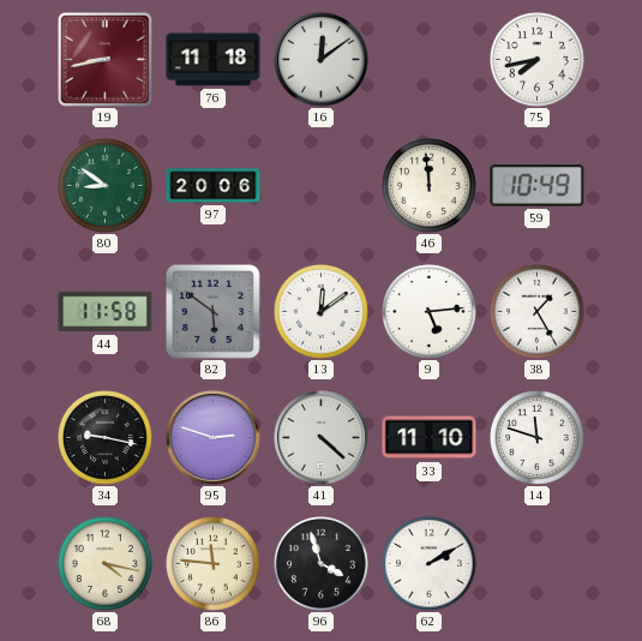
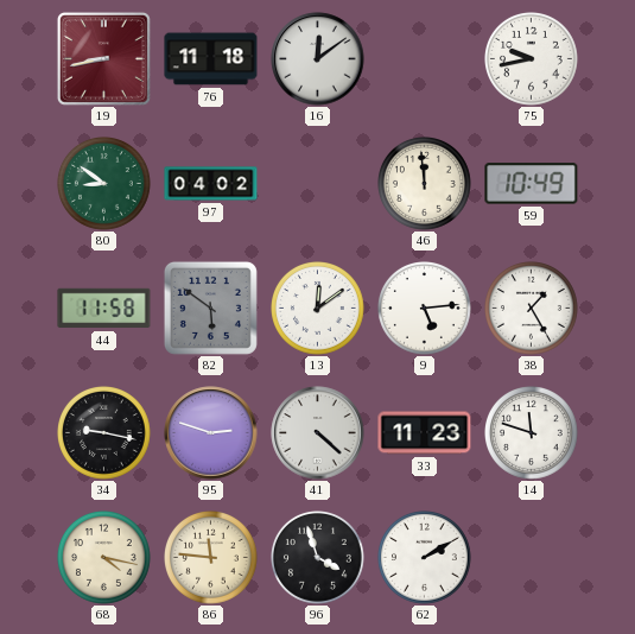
75: 7:43 -> 9:43 (532, 59)
97: 20:06 -> 04:02 (211, 184)
33: 11:10 -> 11:23 (425, 433)
